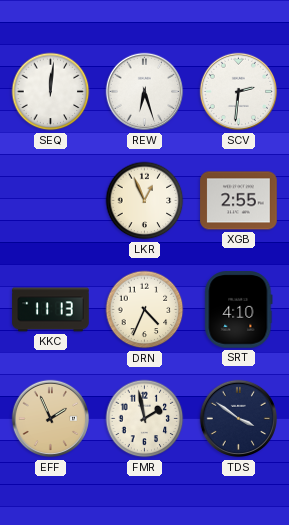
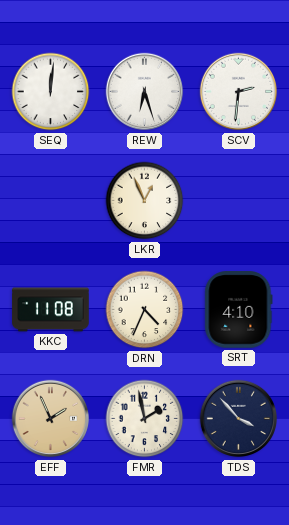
XGB: 2:55 -> none (239, 201)
KKC: 11:13 -> 11:08 (51, 310)
TDS: 3:51 -> 3:53 (239, 419)
